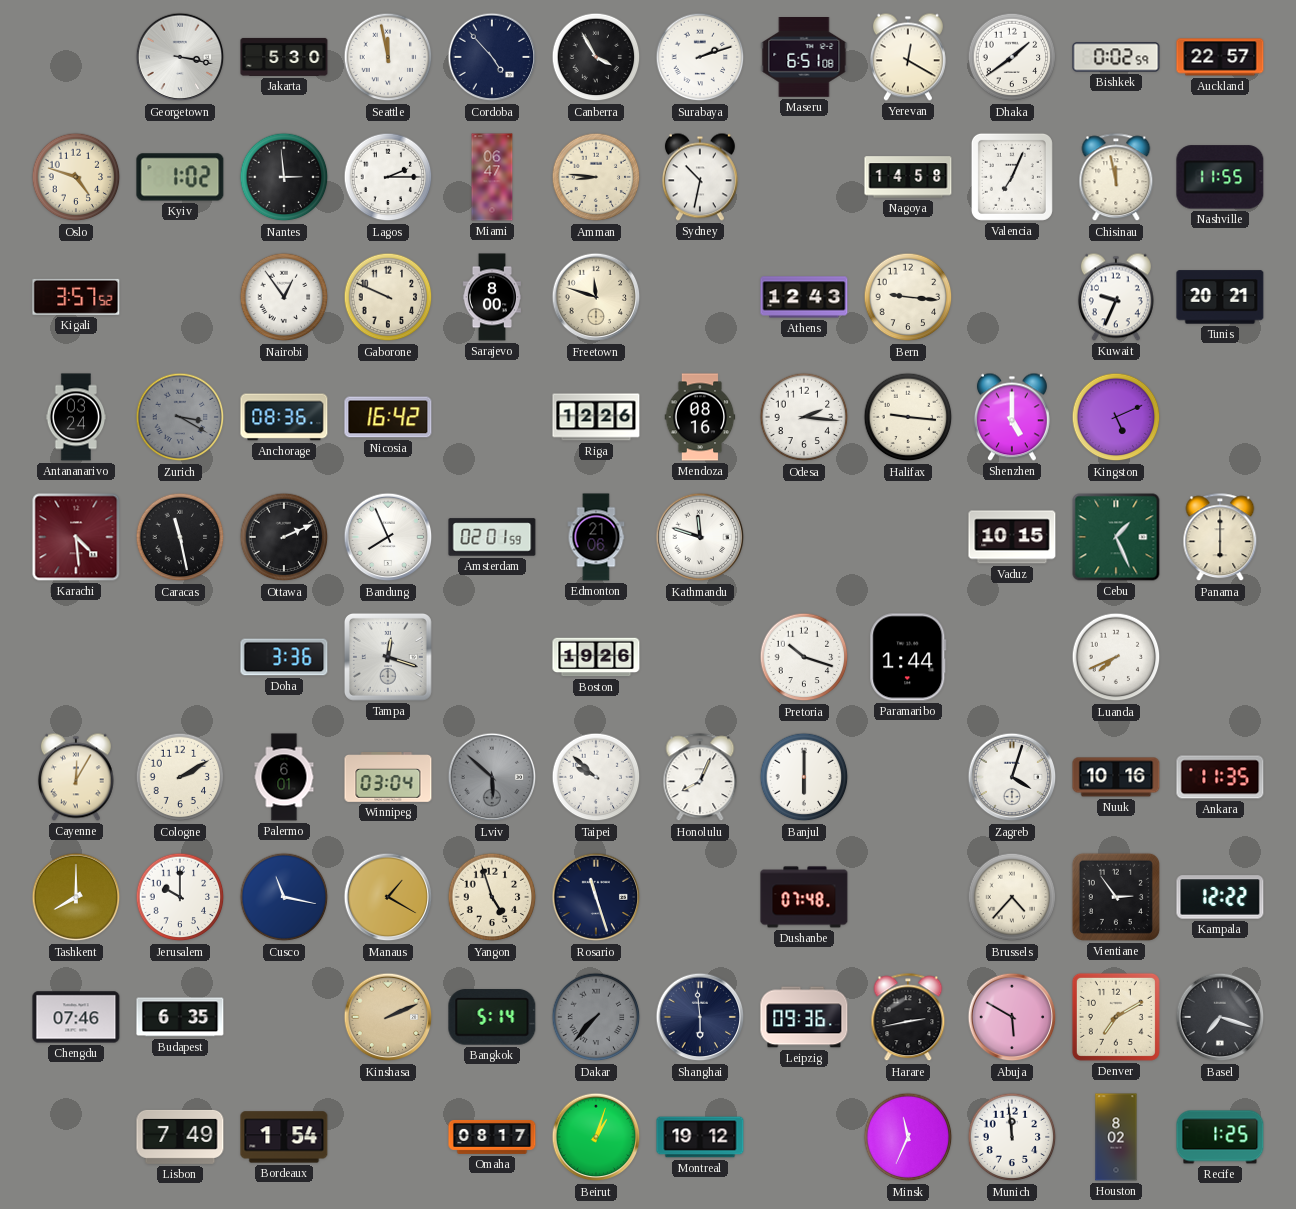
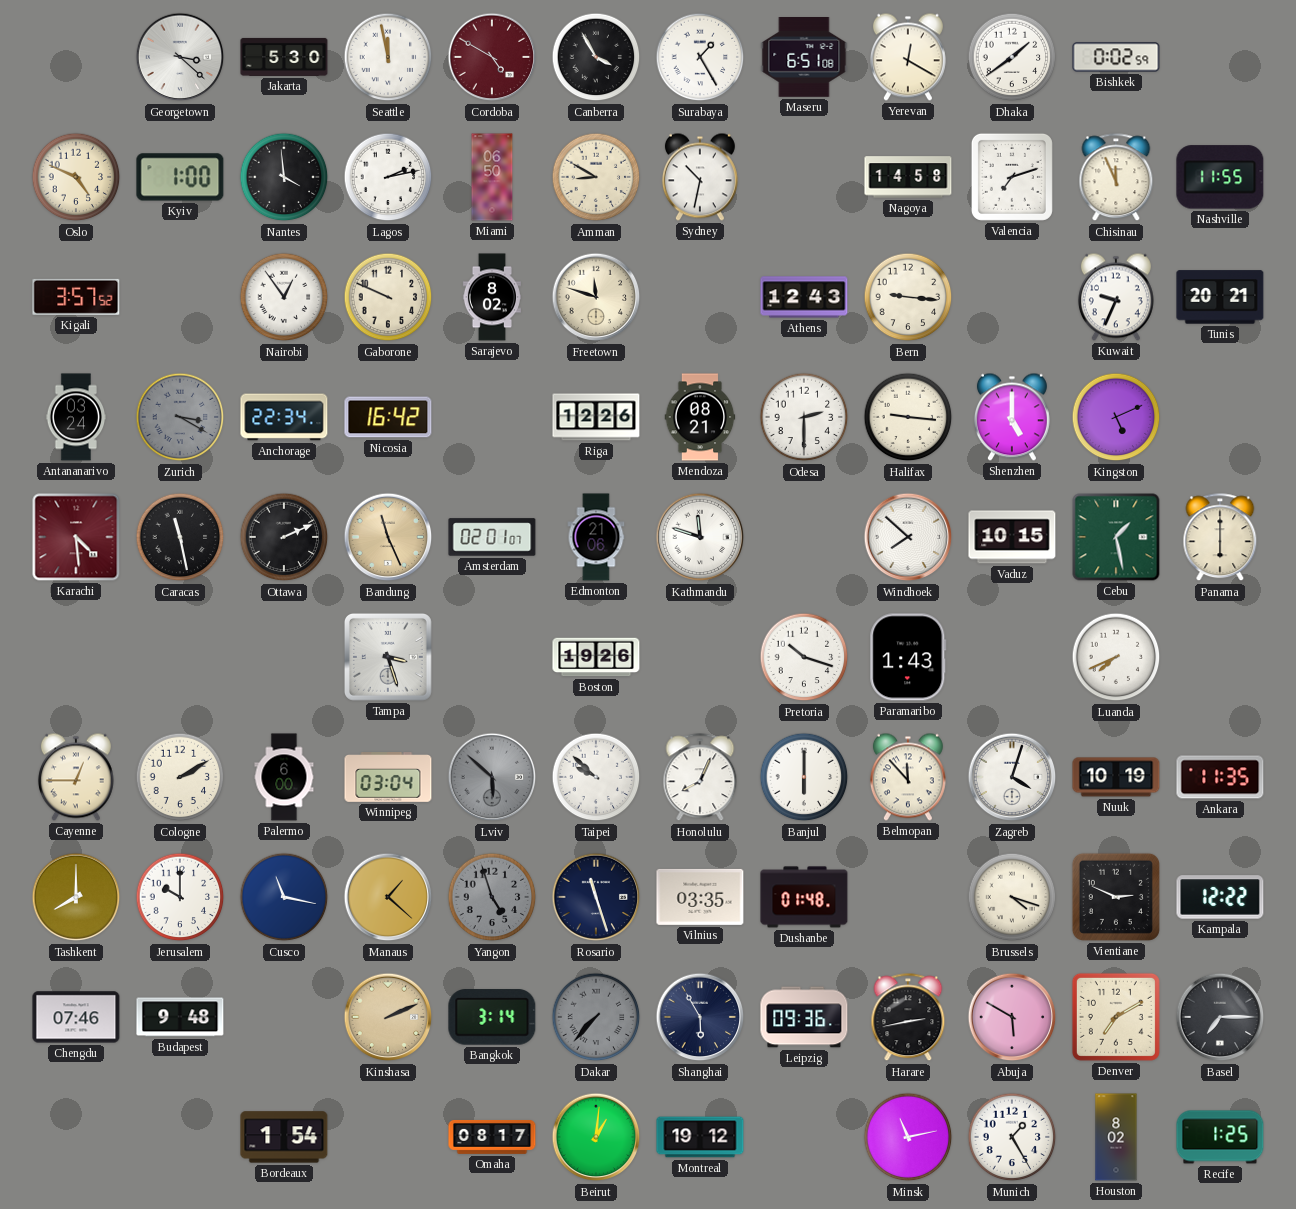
Georgetown: 3:17 -> 3:22 (180, 57)
Cordoba: 4:53 -> 4:50 (492, 57)
Cordoba dial: navy -> burgundy (492, 57)
Surabaya: 2:12 -> 1:25 (700, 57)
Auckland: 22:57 -> none (1220, 57)
Oslo: 4:48 -> 4:49 (76, 177)
Kyiv: 1:02 -> 1:00 (180, 177)
Nantes: 2:59 -> 3:59 (284, 177)
Lagos: 2:15 -> 2:13 (388, 177)
Miami: 06:47 -> 06:50 (492, 177)
Amman: 8:46 -> 8:50 (596, 177)
Valencia: 7:04 -> 7:12 (1012, 177)
Chisinau: 11:58 -> 11:56 (1116, 178)
Sarajevo: 8:00 -> 8:02 (492, 297)
Anchorage: 08:36 -> 22:34 (284, 417)
Mendoza: 08:16 -> 08:21 (700, 417)
Odesa: 2:16 -> 2:30 (804, 417)
Bandung: 7:56 -> 11:26 (388, 537)
Bandung dial: white -> champagne (388, 537)
Amsterdam: 02:01:59 -> 02:01:07 (492, 537)
Windhoek: none -> 7:52 (908, 537)
Cebu: 1:26 -> 1:28 (1116, 537)
Doha: 3:36 -> none (284, 657)
Tampa: 12:18 -> 3:27 (388, 657)
Paramaribo: 1:44 -> 1:43 (908, 657)
Cayenne: 12:05 -> 12:45 (76, 777)
Palermo: 6:01 -> 6:00 (284, 777)
Belmopan: none -> 11:53 (908, 777)
Nuuk: 10:16 -> 10:19 (1116, 777)
Manaus: 1:20 -> 1:22 (388, 897)
Yangon dial: cream -> grey (492, 897)
Vilnius: none -> 03:35 (700, 897)
Dushanbe: 07:48 -> 01:48 (804, 897)
Brussels: 4:37 -> 4:18 (1012, 897)
Vientiane: 2:54 -> 2:49 (1116, 897)
Budapest: 6:35 -> 9:48 (180, 1017)
Bangkok: 5:14 -> 3:14 (492, 1017)
Shanghai: 5:59 -> 5:55 (700, 1017)
Basel: 7:18 -> 7:15 (1220, 1017)
Lisbon: 7:49 -> none (180, 1137)
Beirut: 1:03 -> 1:01 (596, 1137)
Minsk: 11:34 -> 11:13 (908, 1137)
Munich: 11:59 -> 1:25 (1012, 1137)
